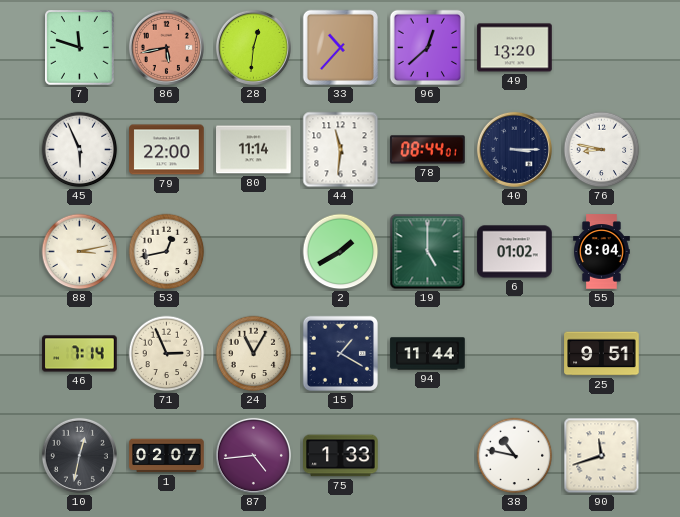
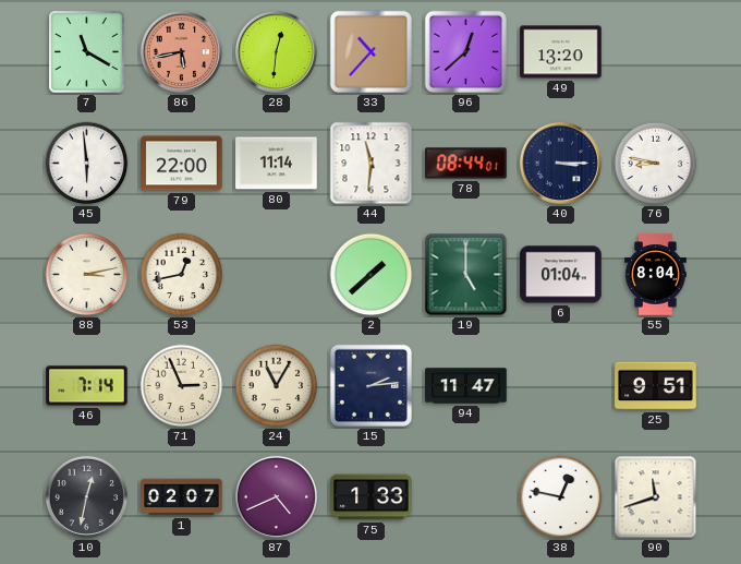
7: 11:48 -> 11:20 (87, 52)
45: 5:56 -> 5:59 (87, 164)
2: 1:40 -> 1:38 (372, 275)
6: 01:02 -> 01:04 (561, 275)
15: 1:20 -> 2:14 (370, 385)
94: 11:44 -> 11:47 (466, 386)
87: 4:44 -> 4:41 (276, 496)
38: 10:47 -> 12:47 (561, 497)
